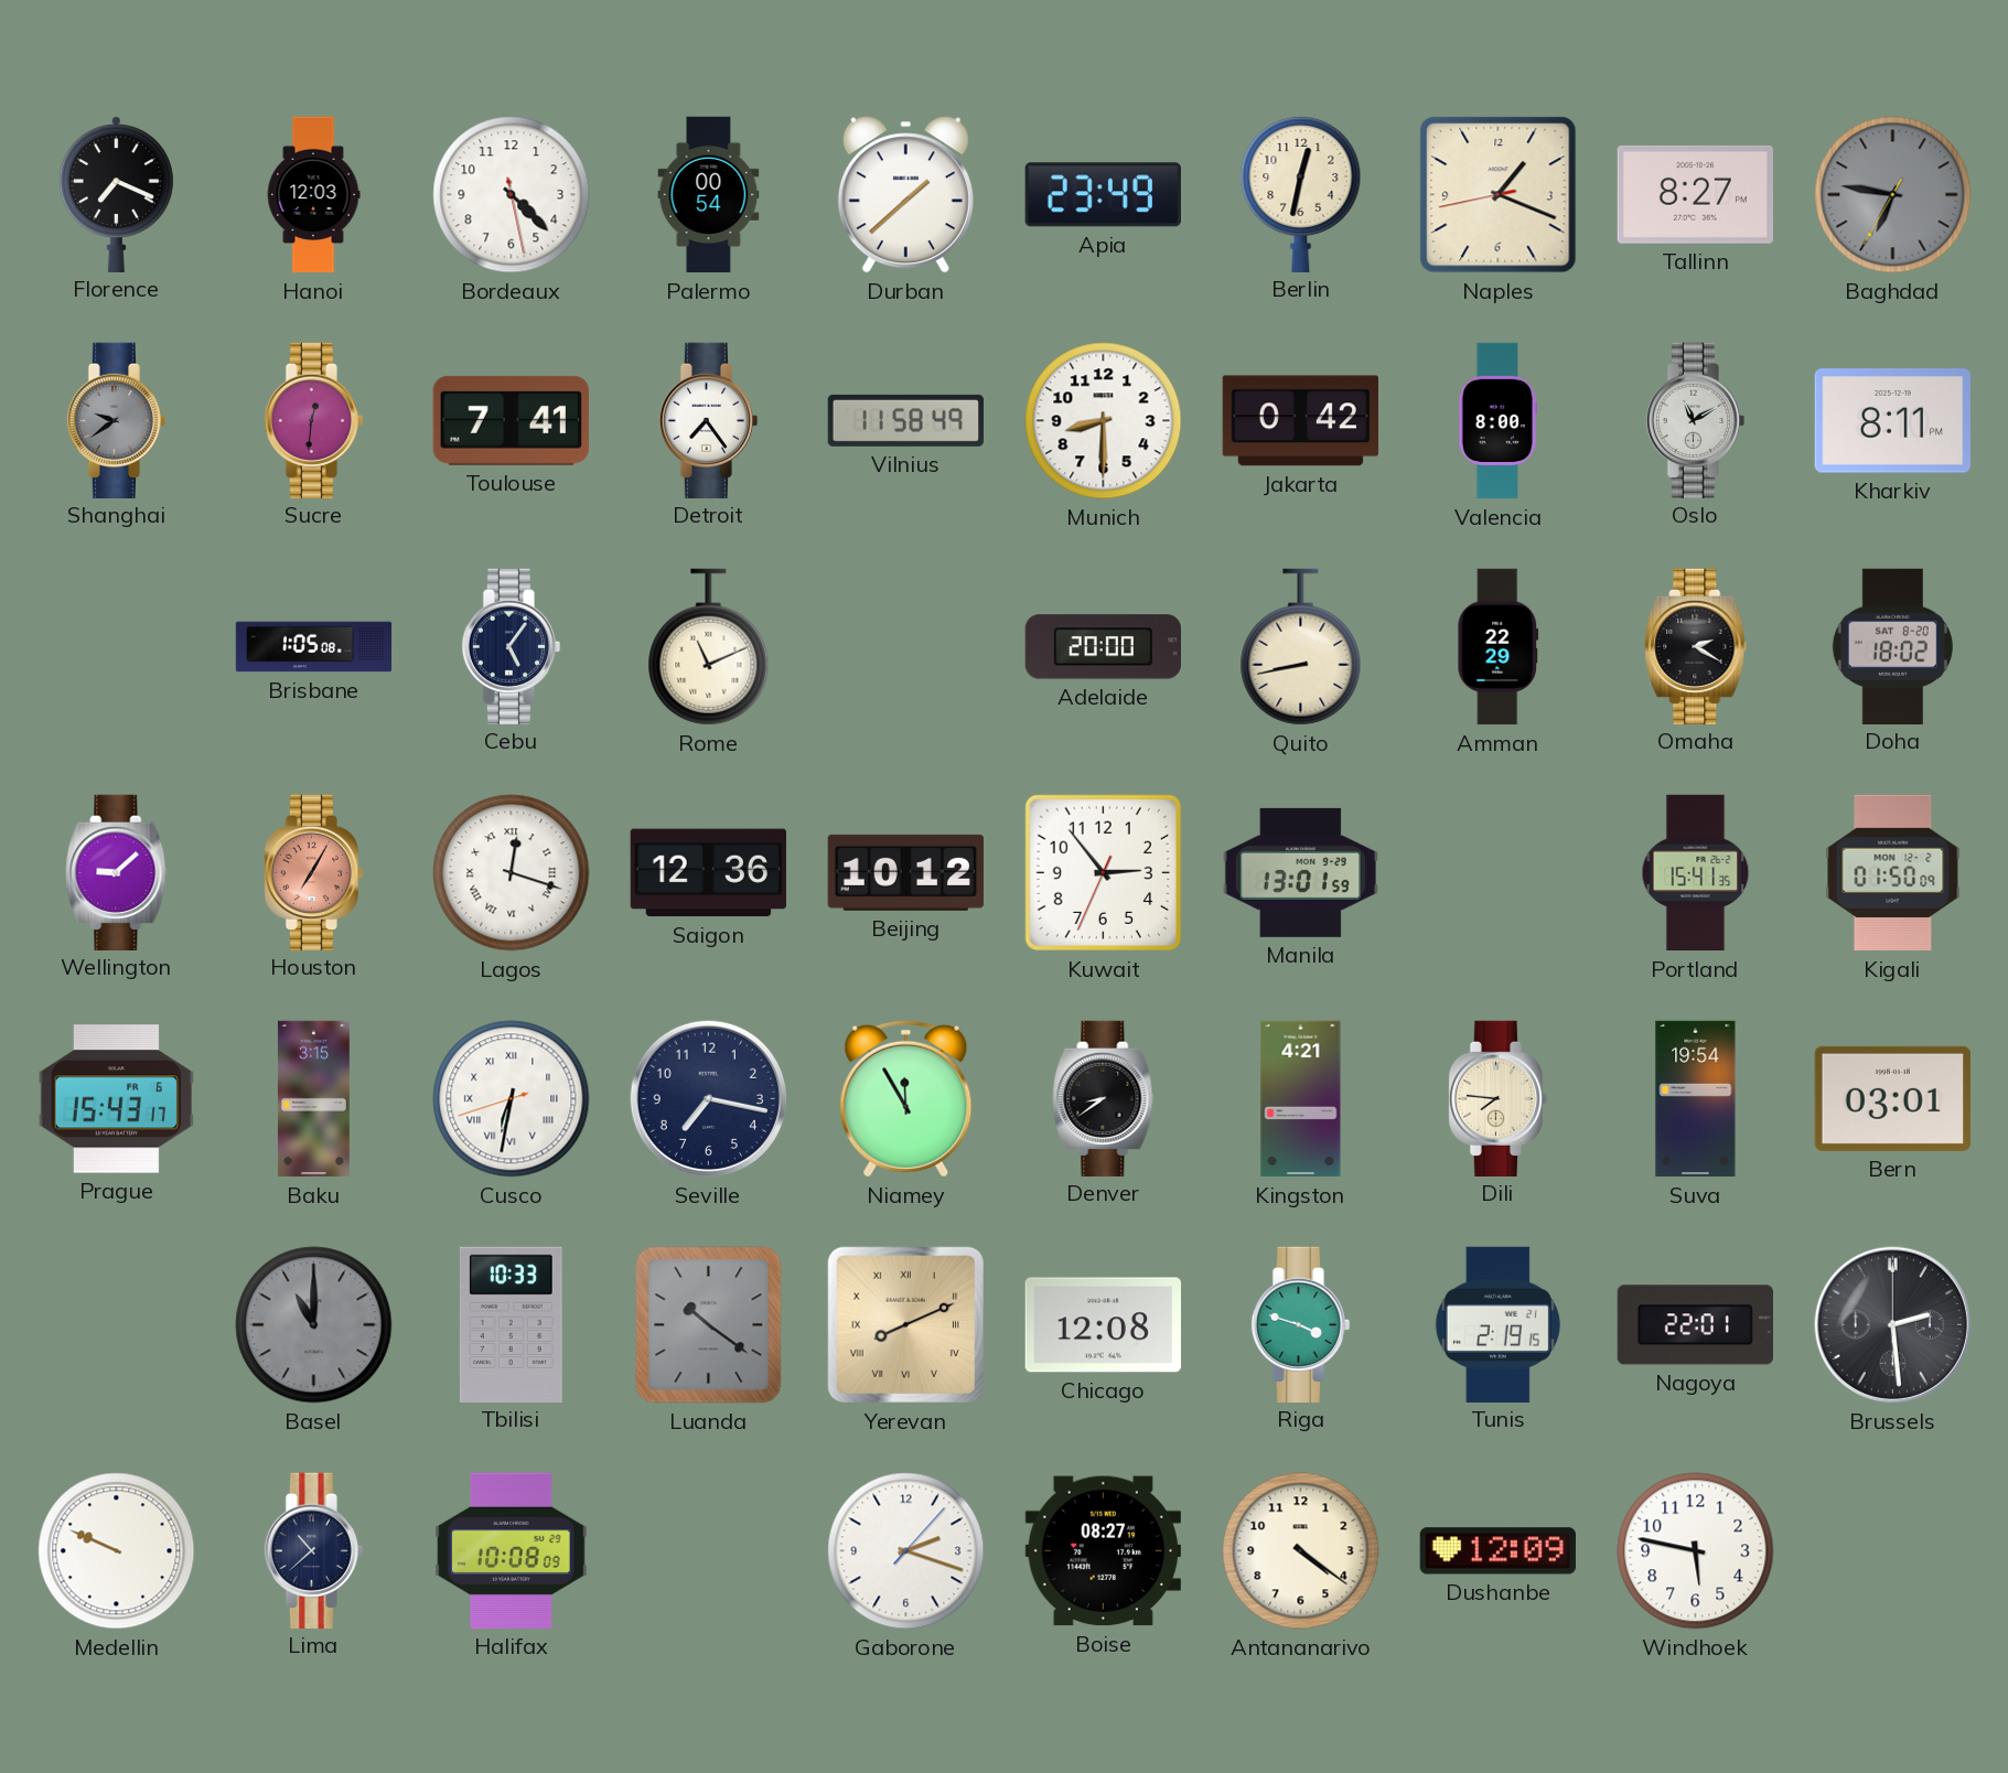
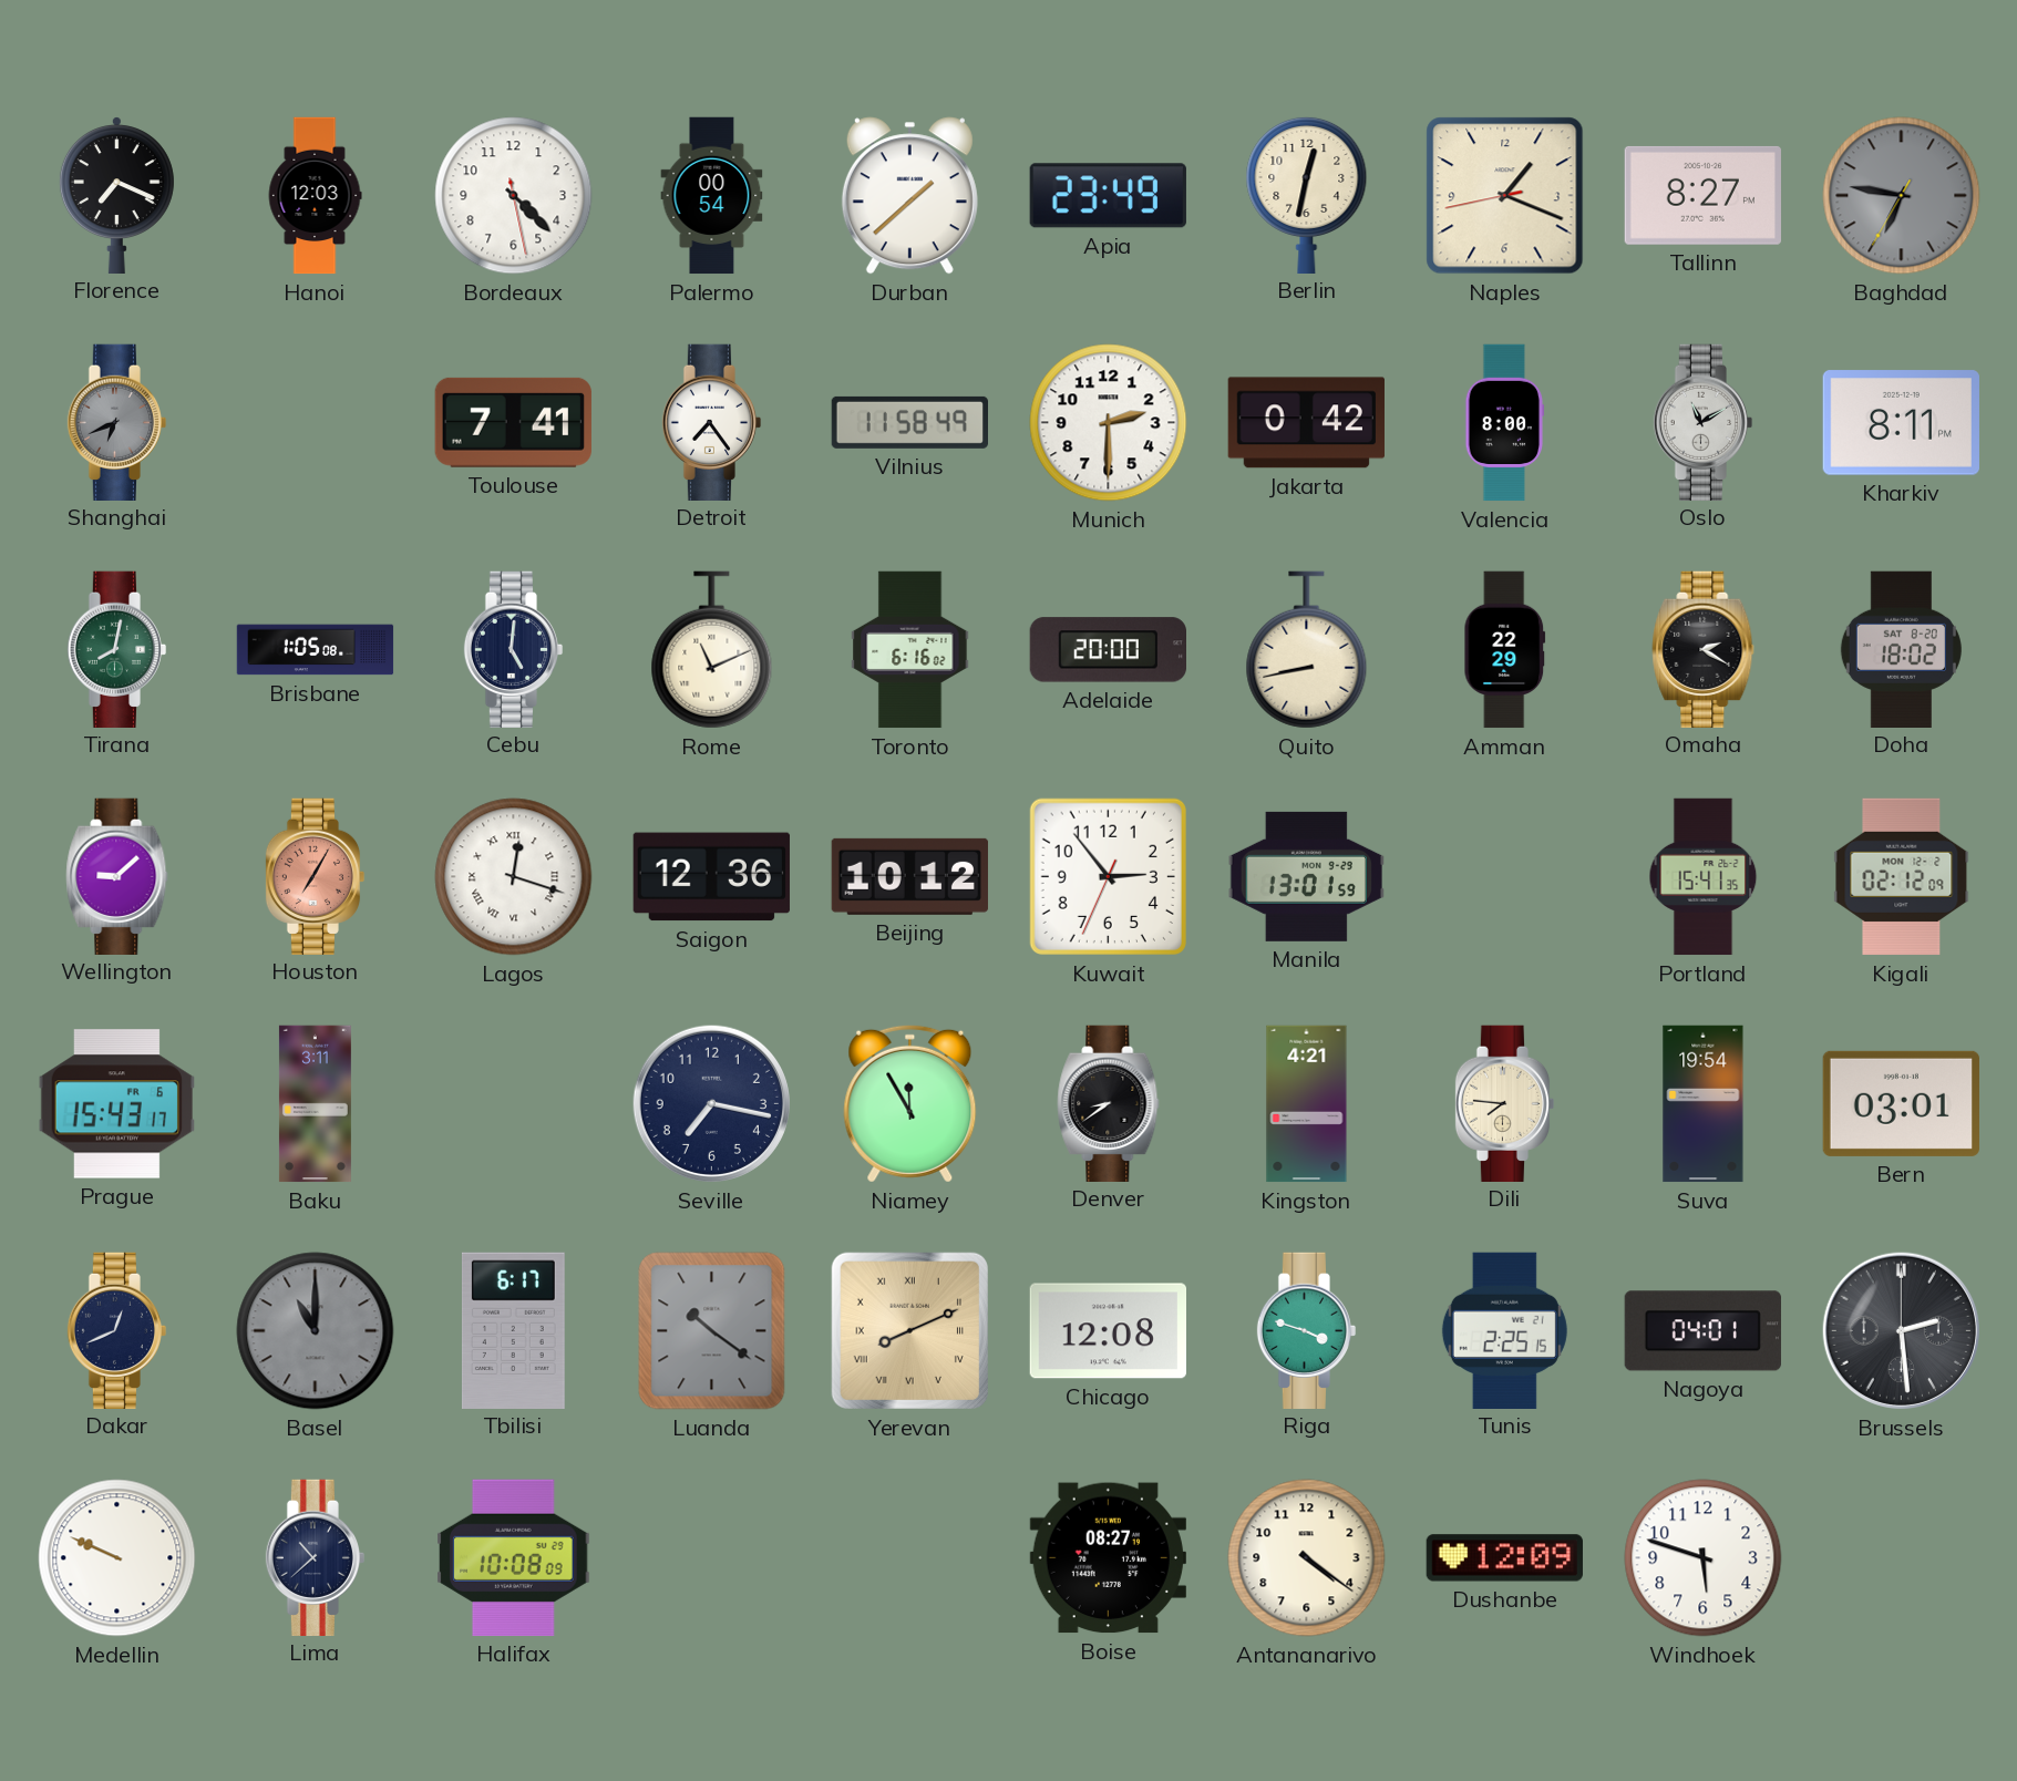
Shanghai: 9:39 -> 6:41 (117, 422)
Sucre: 12:31 -> none (314, 420)
Munich: 8:30 -> 2:30 (1109, 423)
Tirana: none -> 8:02 (117, 649)
Cebu: 5:06 -> 5:01 (514, 649)
Toronto: none -> 6:16 (910, 650)
Kigali: 01:50 -> 02:12 (1902, 877)
Baku: 3:15 -> 3:11 (315, 1104)
Cusco: 6:31 -> none (512, 1099)
Dakar: none -> 12:41 (117, 1330)
Tbilisi: 10:33 -> 6:17 (513, 1330)
Tunis: 2:19 -> 2:25 (1504, 1330)
Nagoya: 22:01 -> 04:01 (1702, 1331)
Gaborone: 2:18 -> none (906, 1551)
Windhoek: 5:47 -> 5:48 (1704, 1558)
